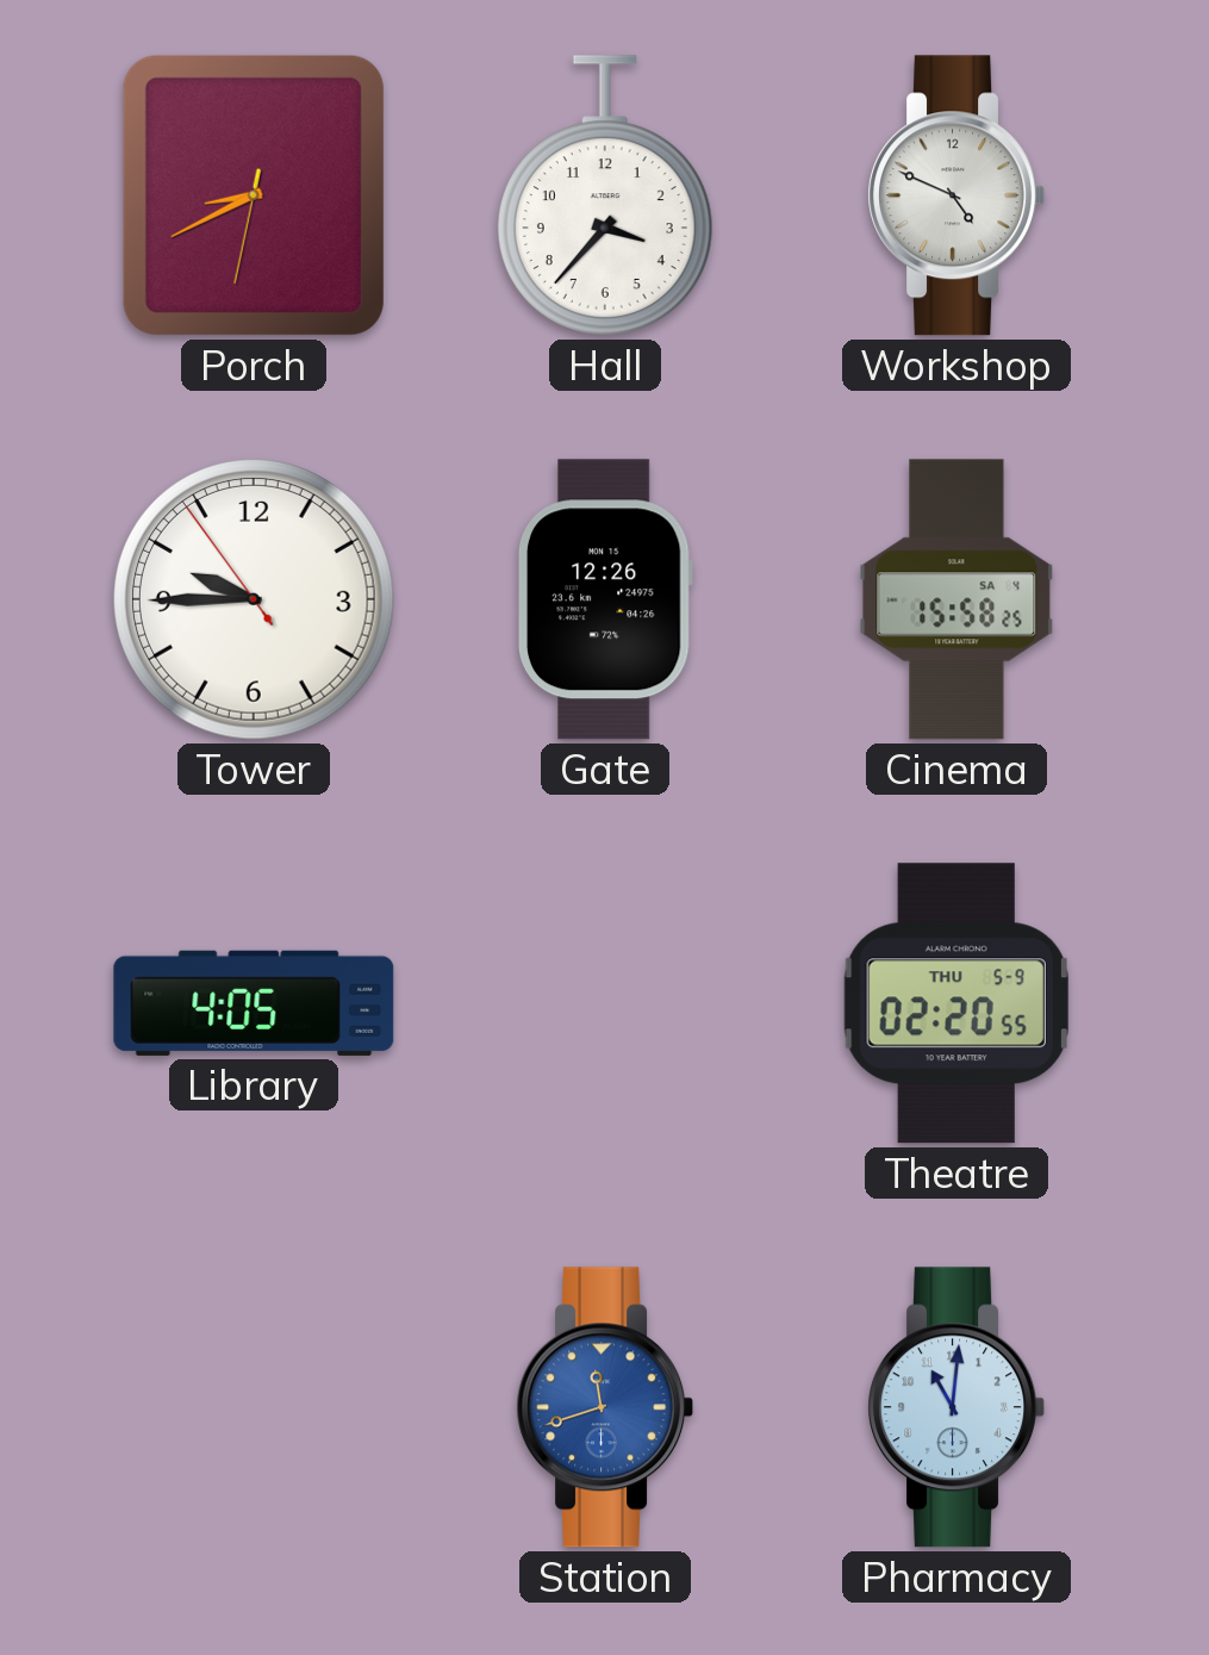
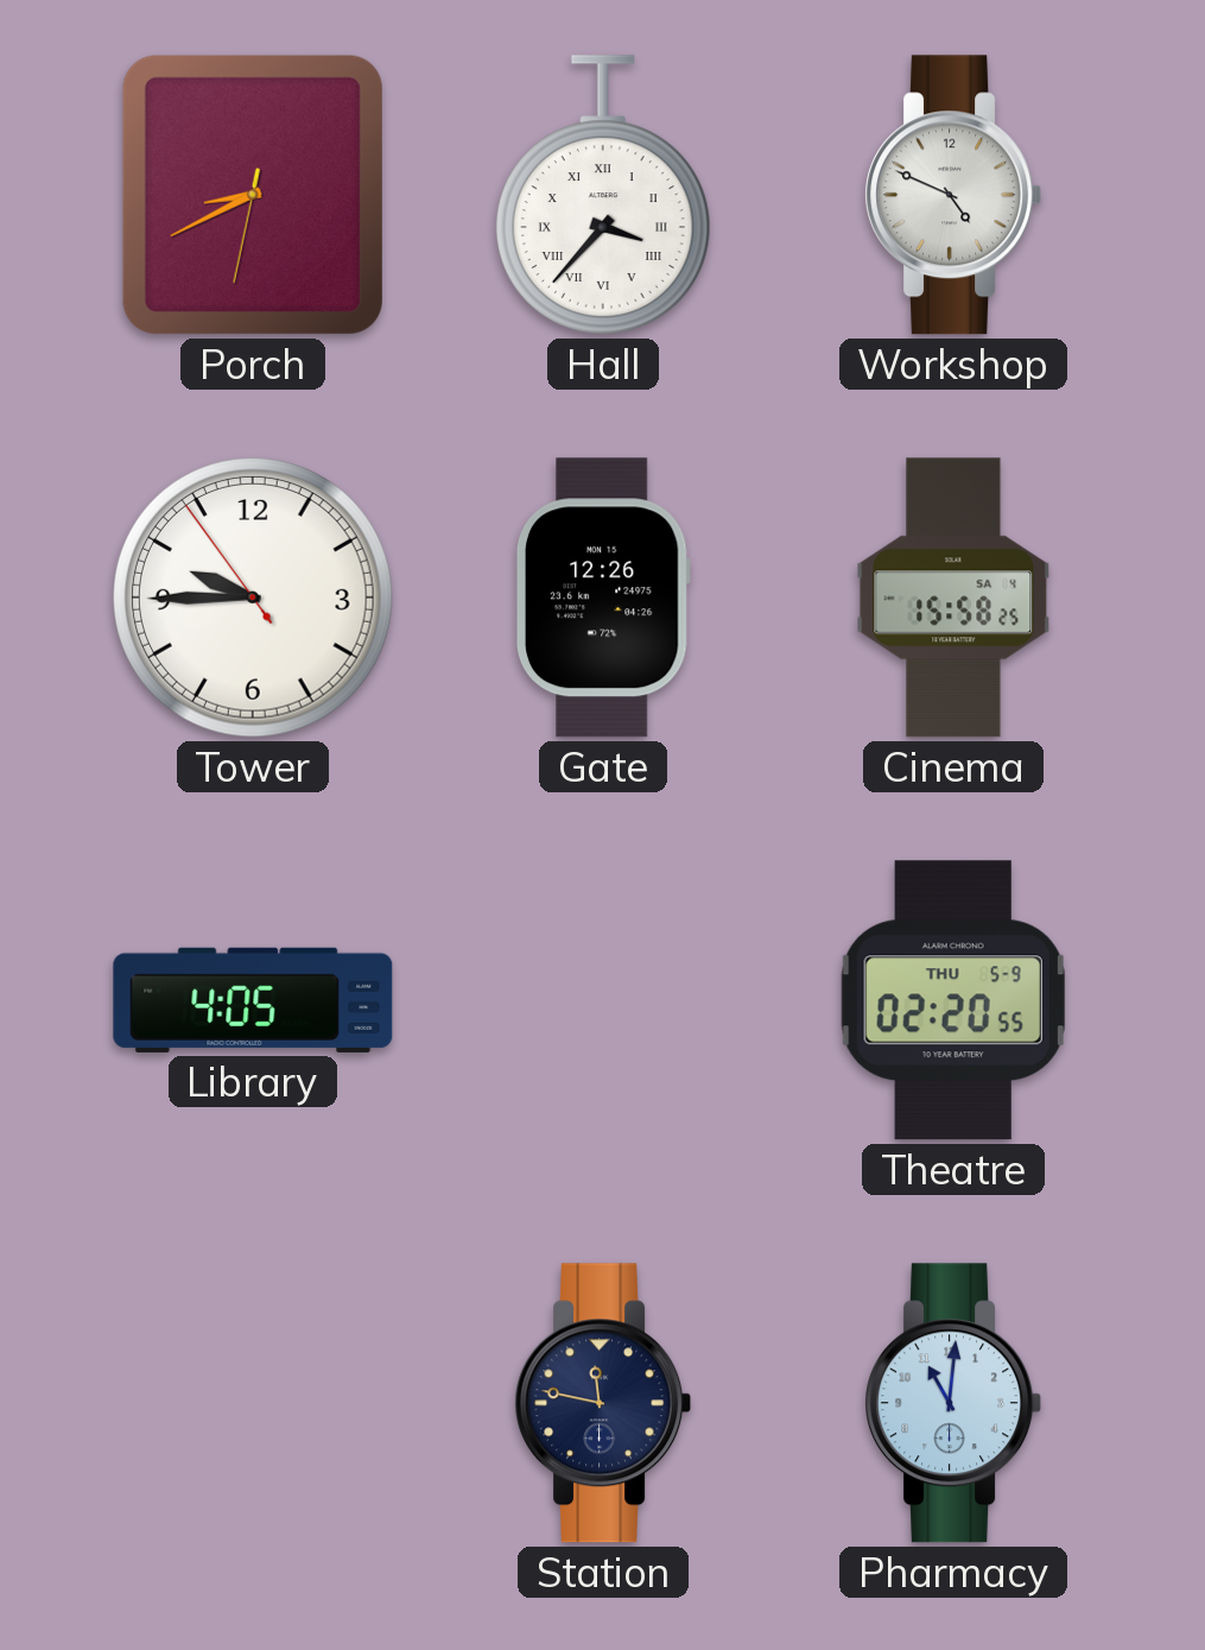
Hall numerals: Arabic -> Roman (603, 195)
Station: 11:42 -> 11:47 (603, 1403)
Station dial: blue -> navy (603, 1403)
